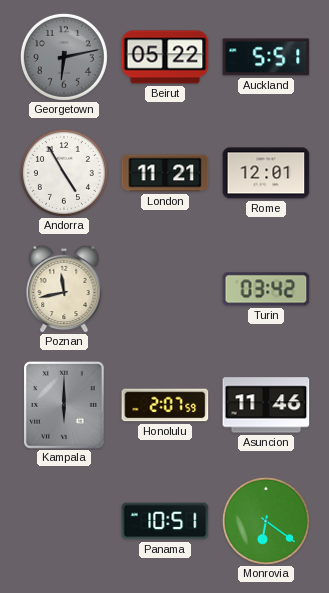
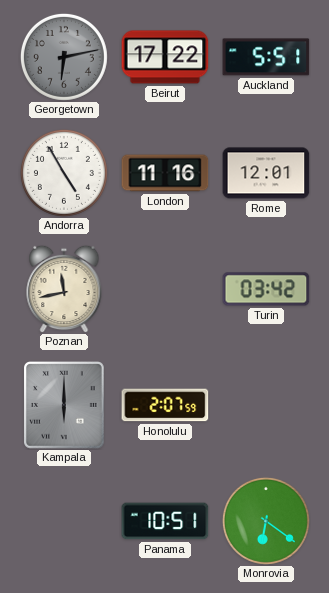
Beirut: 05:22 -> 17:22 (165, 57)
London: 11:21 -> 11:16 (165, 173)
Asuncion: 11:46 -> none (266, 405)
